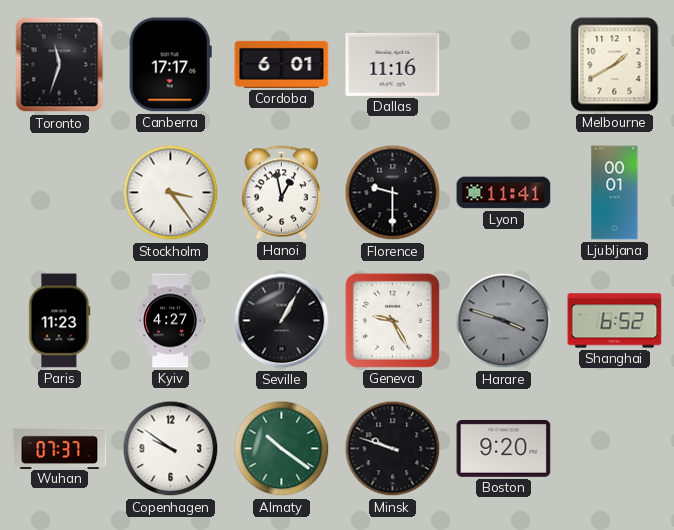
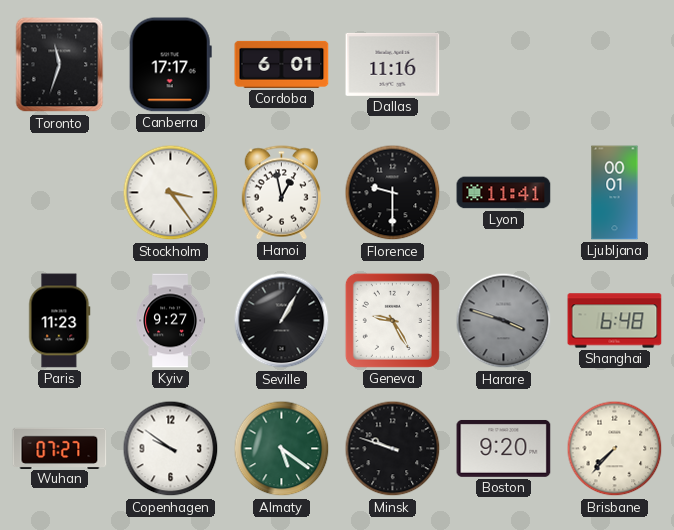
Melbourne: 1:40 -> none (615, 65)
Kyiv: 4:27 -> 9:27 (171, 321)
Shanghai: 6:52 -> 6:48 (615, 321)
Wuhan: 07:37 -> 07:27 (60, 448)
Almaty: 10:21 -> 5:21 (282, 449)
Brisbane: none -> 7:37 (615, 449)
